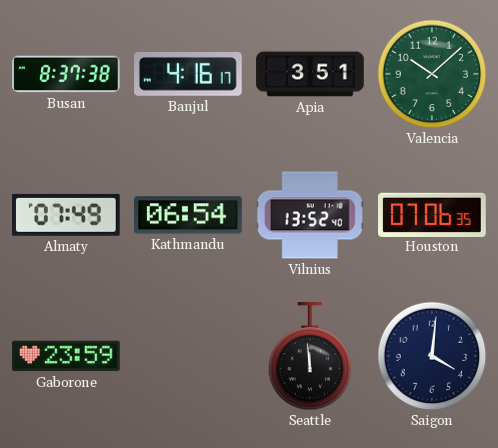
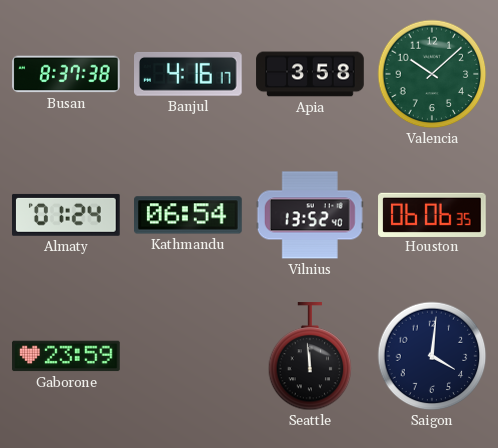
Apia: 3:51 -> 3:58 (310, 74)
Almaty: 07:49 -> 01:24 (67, 215)
Houston: 07:06 -> 06:06 (432, 214)
